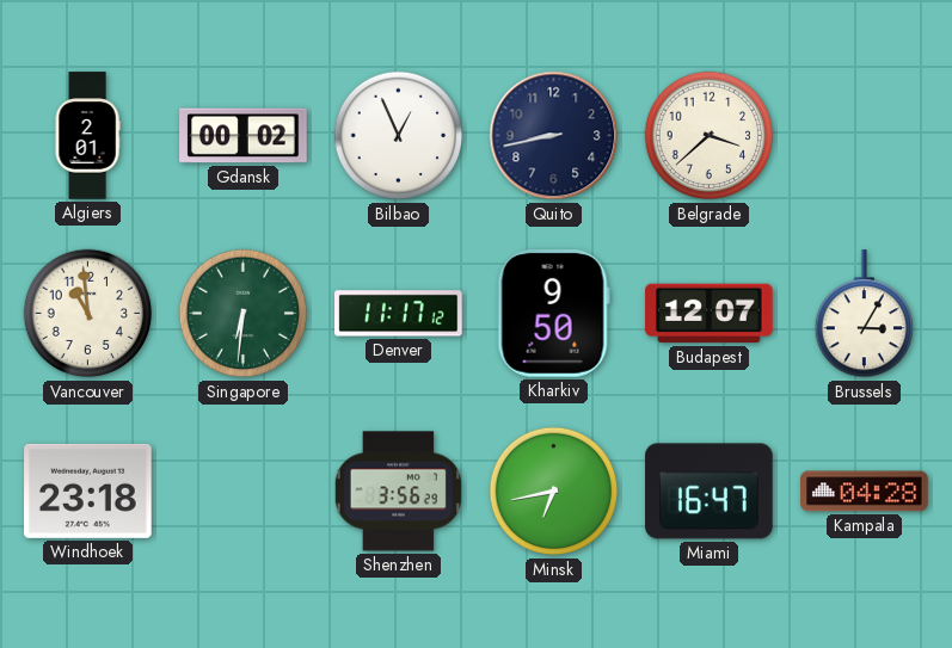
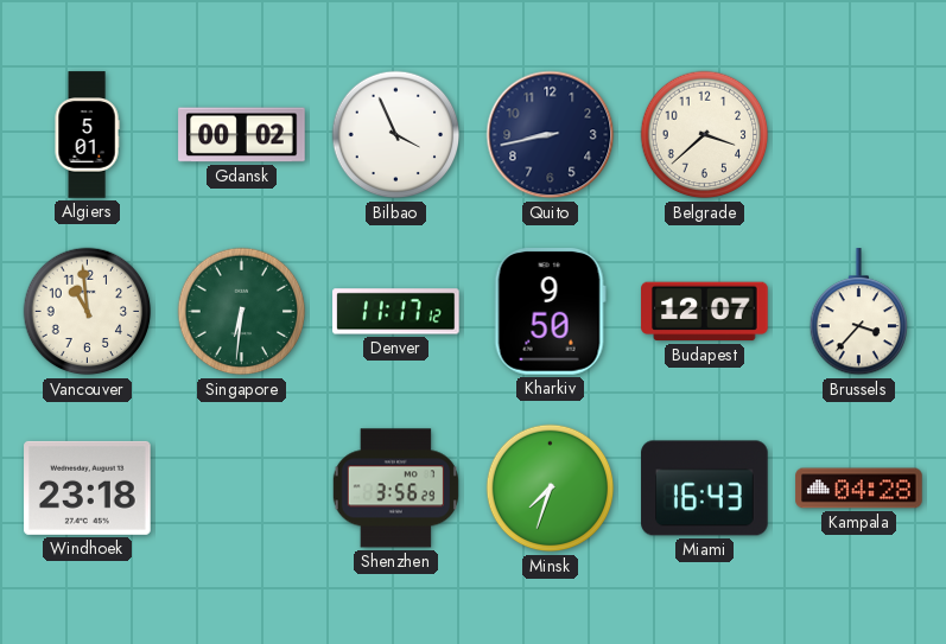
Algiers: 2:01 -> 5:01 (87, 135)
Bilbao: 12:56 -> 3:56 (396, 135)
Brussels: 3:05 -> 3:37 (858, 312)
Minsk: 6:43 -> 7:33 (551, 489)
Miami: 16:47 -> 16:43 (705, 489)
